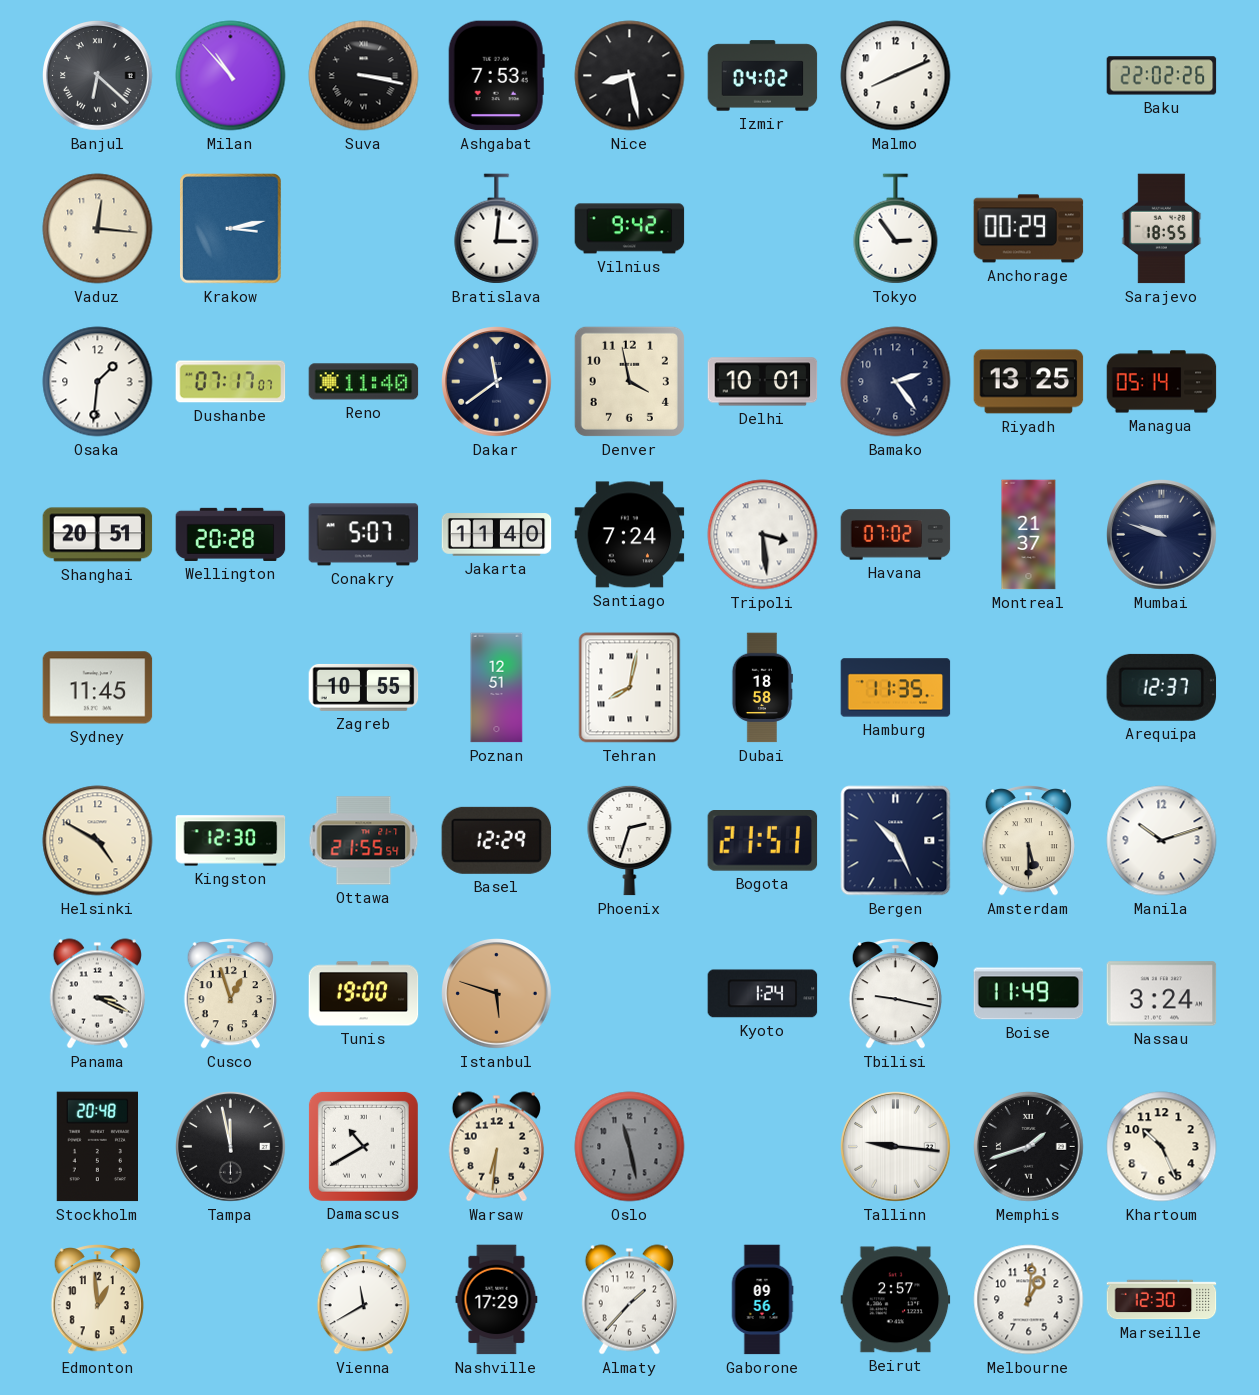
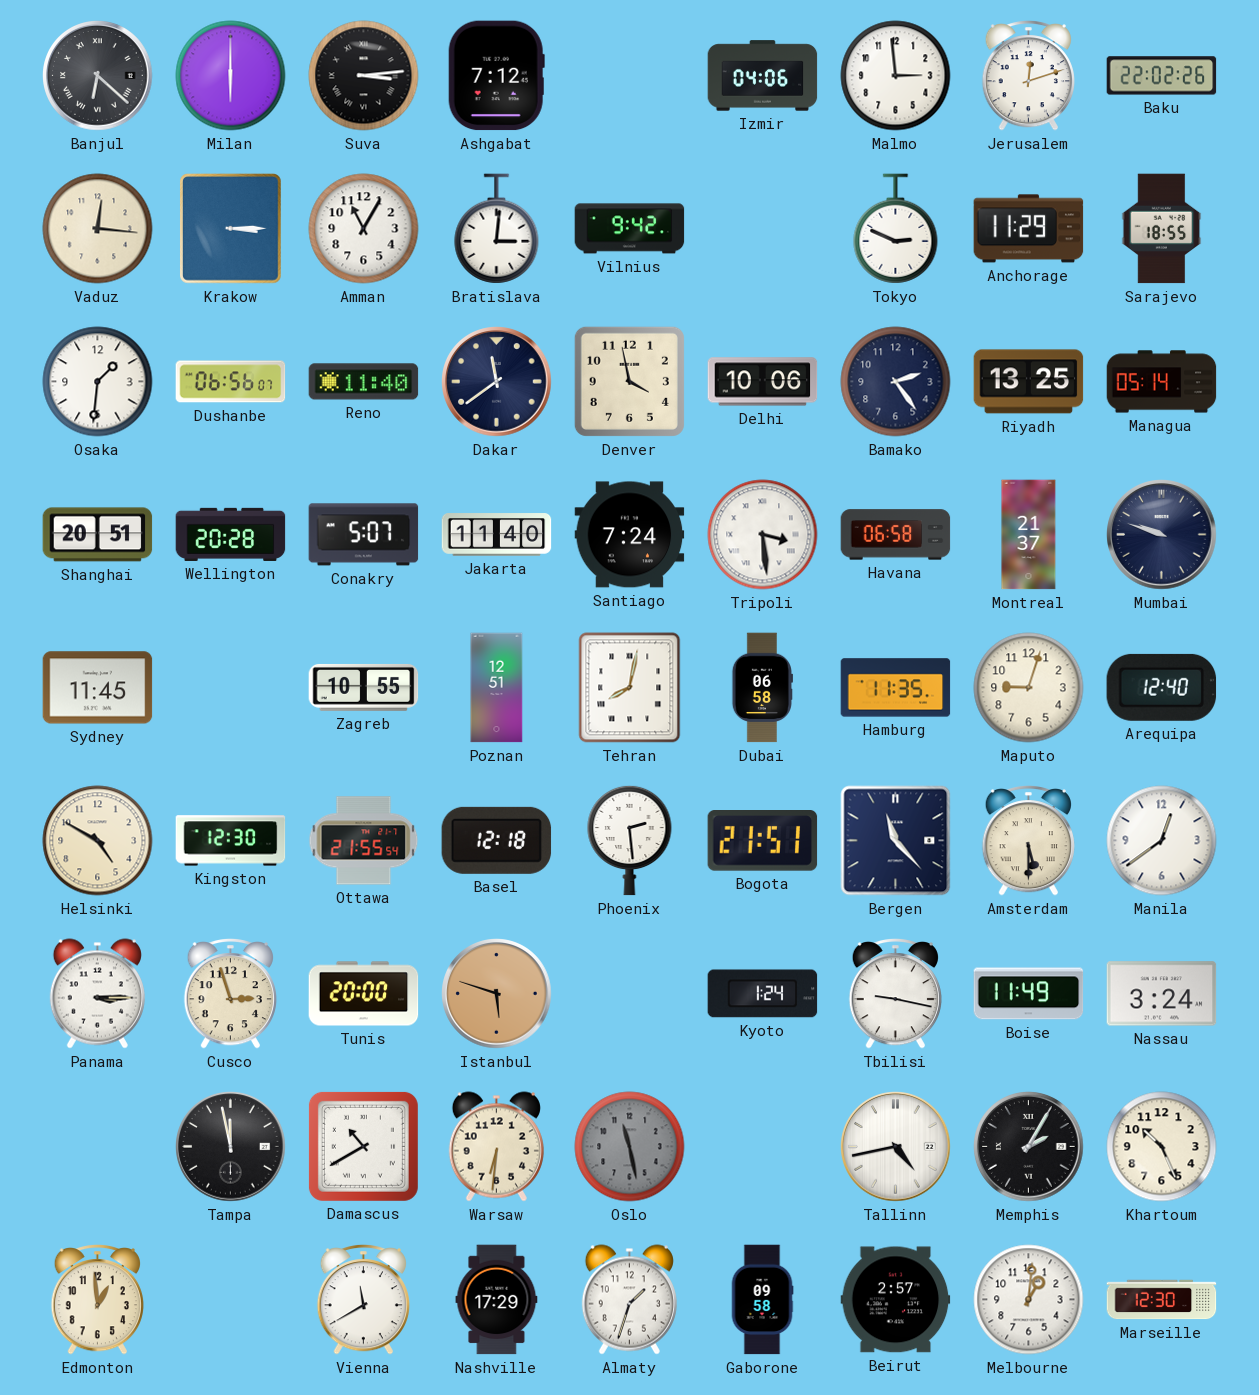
Milan: 10:53 -> 6:00 (231, 76)
Suva: 3:17 -> 3:14 (364, 76)
Ashgabat: 7:53 -> 7:12 (496, 76)
Nice: 8:28 -> none (630, 76)
Izmir: 04:02 -> 04:06 (763, 76)
Malmo: 8:11 -> 2:59 (896, 76)
Jerusalem: none -> 12:12 (1028, 76)
Krakow: 3:13 -> 3:15 (231, 229)
Amman: none -> 11:05 (364, 229)
Tokyo: 2:54 -> 2:49 (896, 229)
Anchorage: 00:29 -> 11:29 (1029, 229)
Dushanbe: 07:17 -> 06:56 (231, 382)
Delhi: 10:01 -> 10:06 (763, 382)
Havana: 07:02 -> 06:58 (896, 535)
Dubai: 18:58 -> 06:58 (762, 688)
Maputo: none -> 9:03 (1029, 688)
Arequipa: 12:37 -> 12:40 (1162, 687)
Basel: 12:29 -> 12:18 (497, 840)
Phoenix: 2:33 -> 2:29 (630, 840)
Bergen: 10:26 -> 11:23 (896, 841)
Manila: 10:12 -> 12:39 (1162, 841)
Panama: 3:19 -> 3:15 (97, 994)
Cusco: 12:57 -> 2:57 (230, 994)
Tunis: 19:00 -> 20:00 (364, 994)
Stockholm: 20:48 -> none (97, 1147)
Tallinn: 9:16 -> 4:43 (896, 1147)
Memphis: 1:42 -> 2:05 (1029, 1147)
Almaty: 1:37 -> 1:33 (629, 1300)
Gaborone: 09:56 -> 09:58 (762, 1300)
